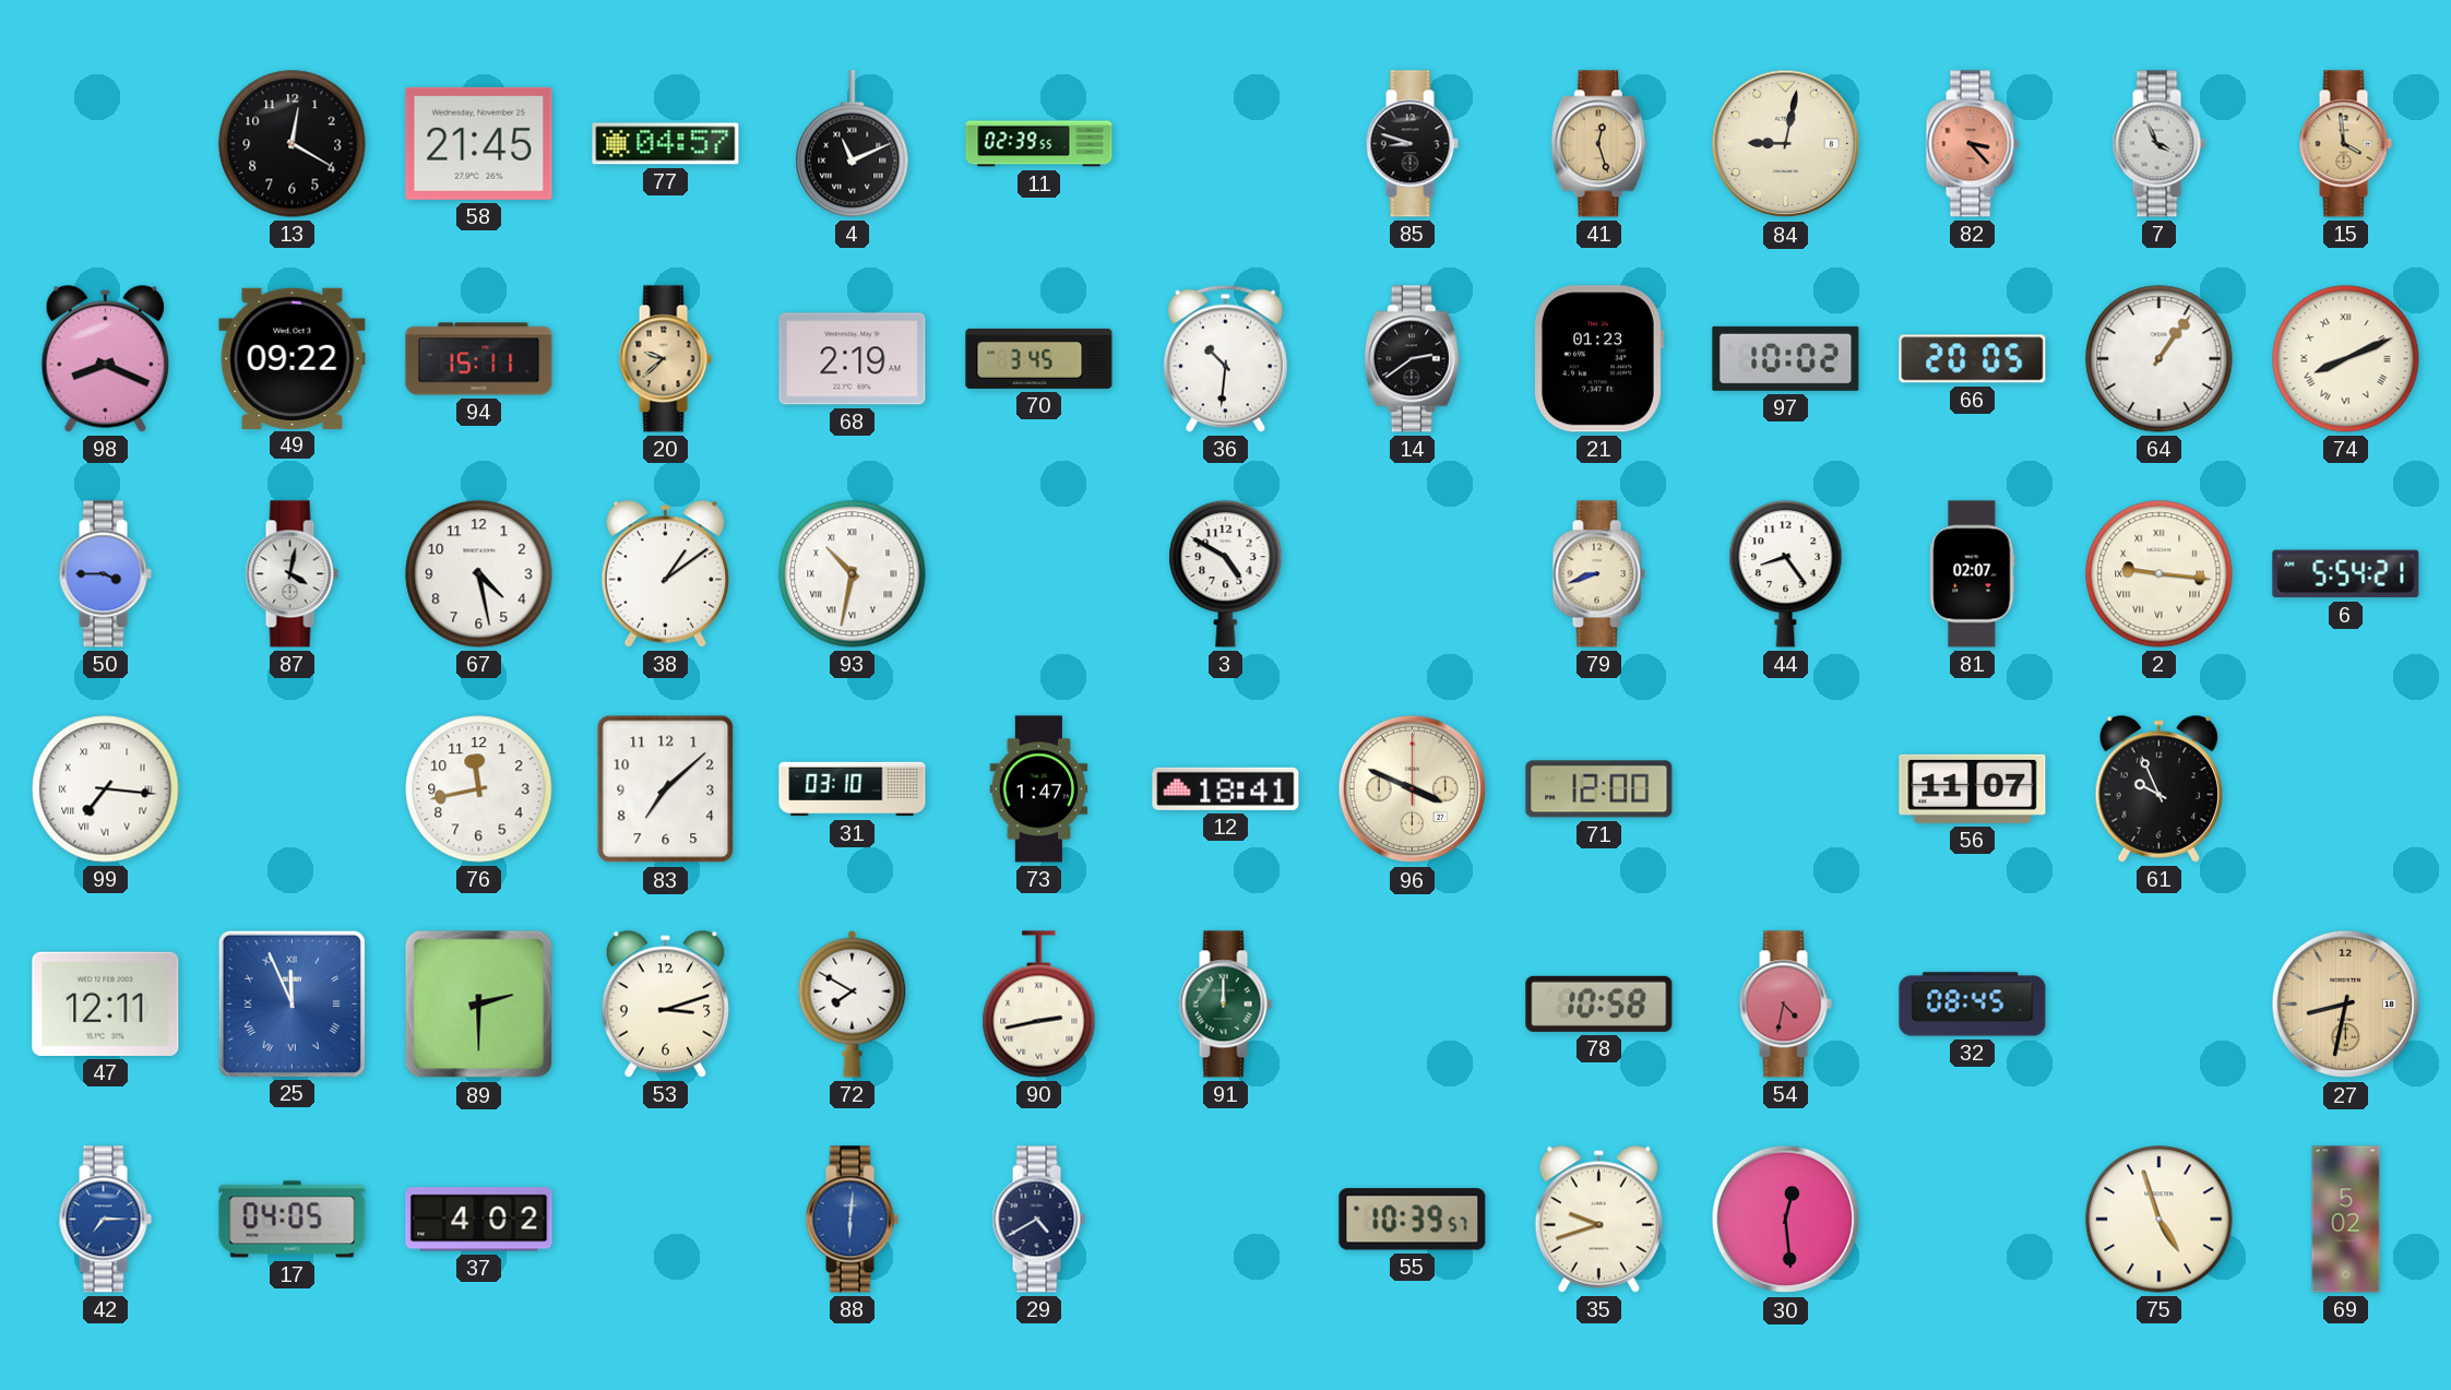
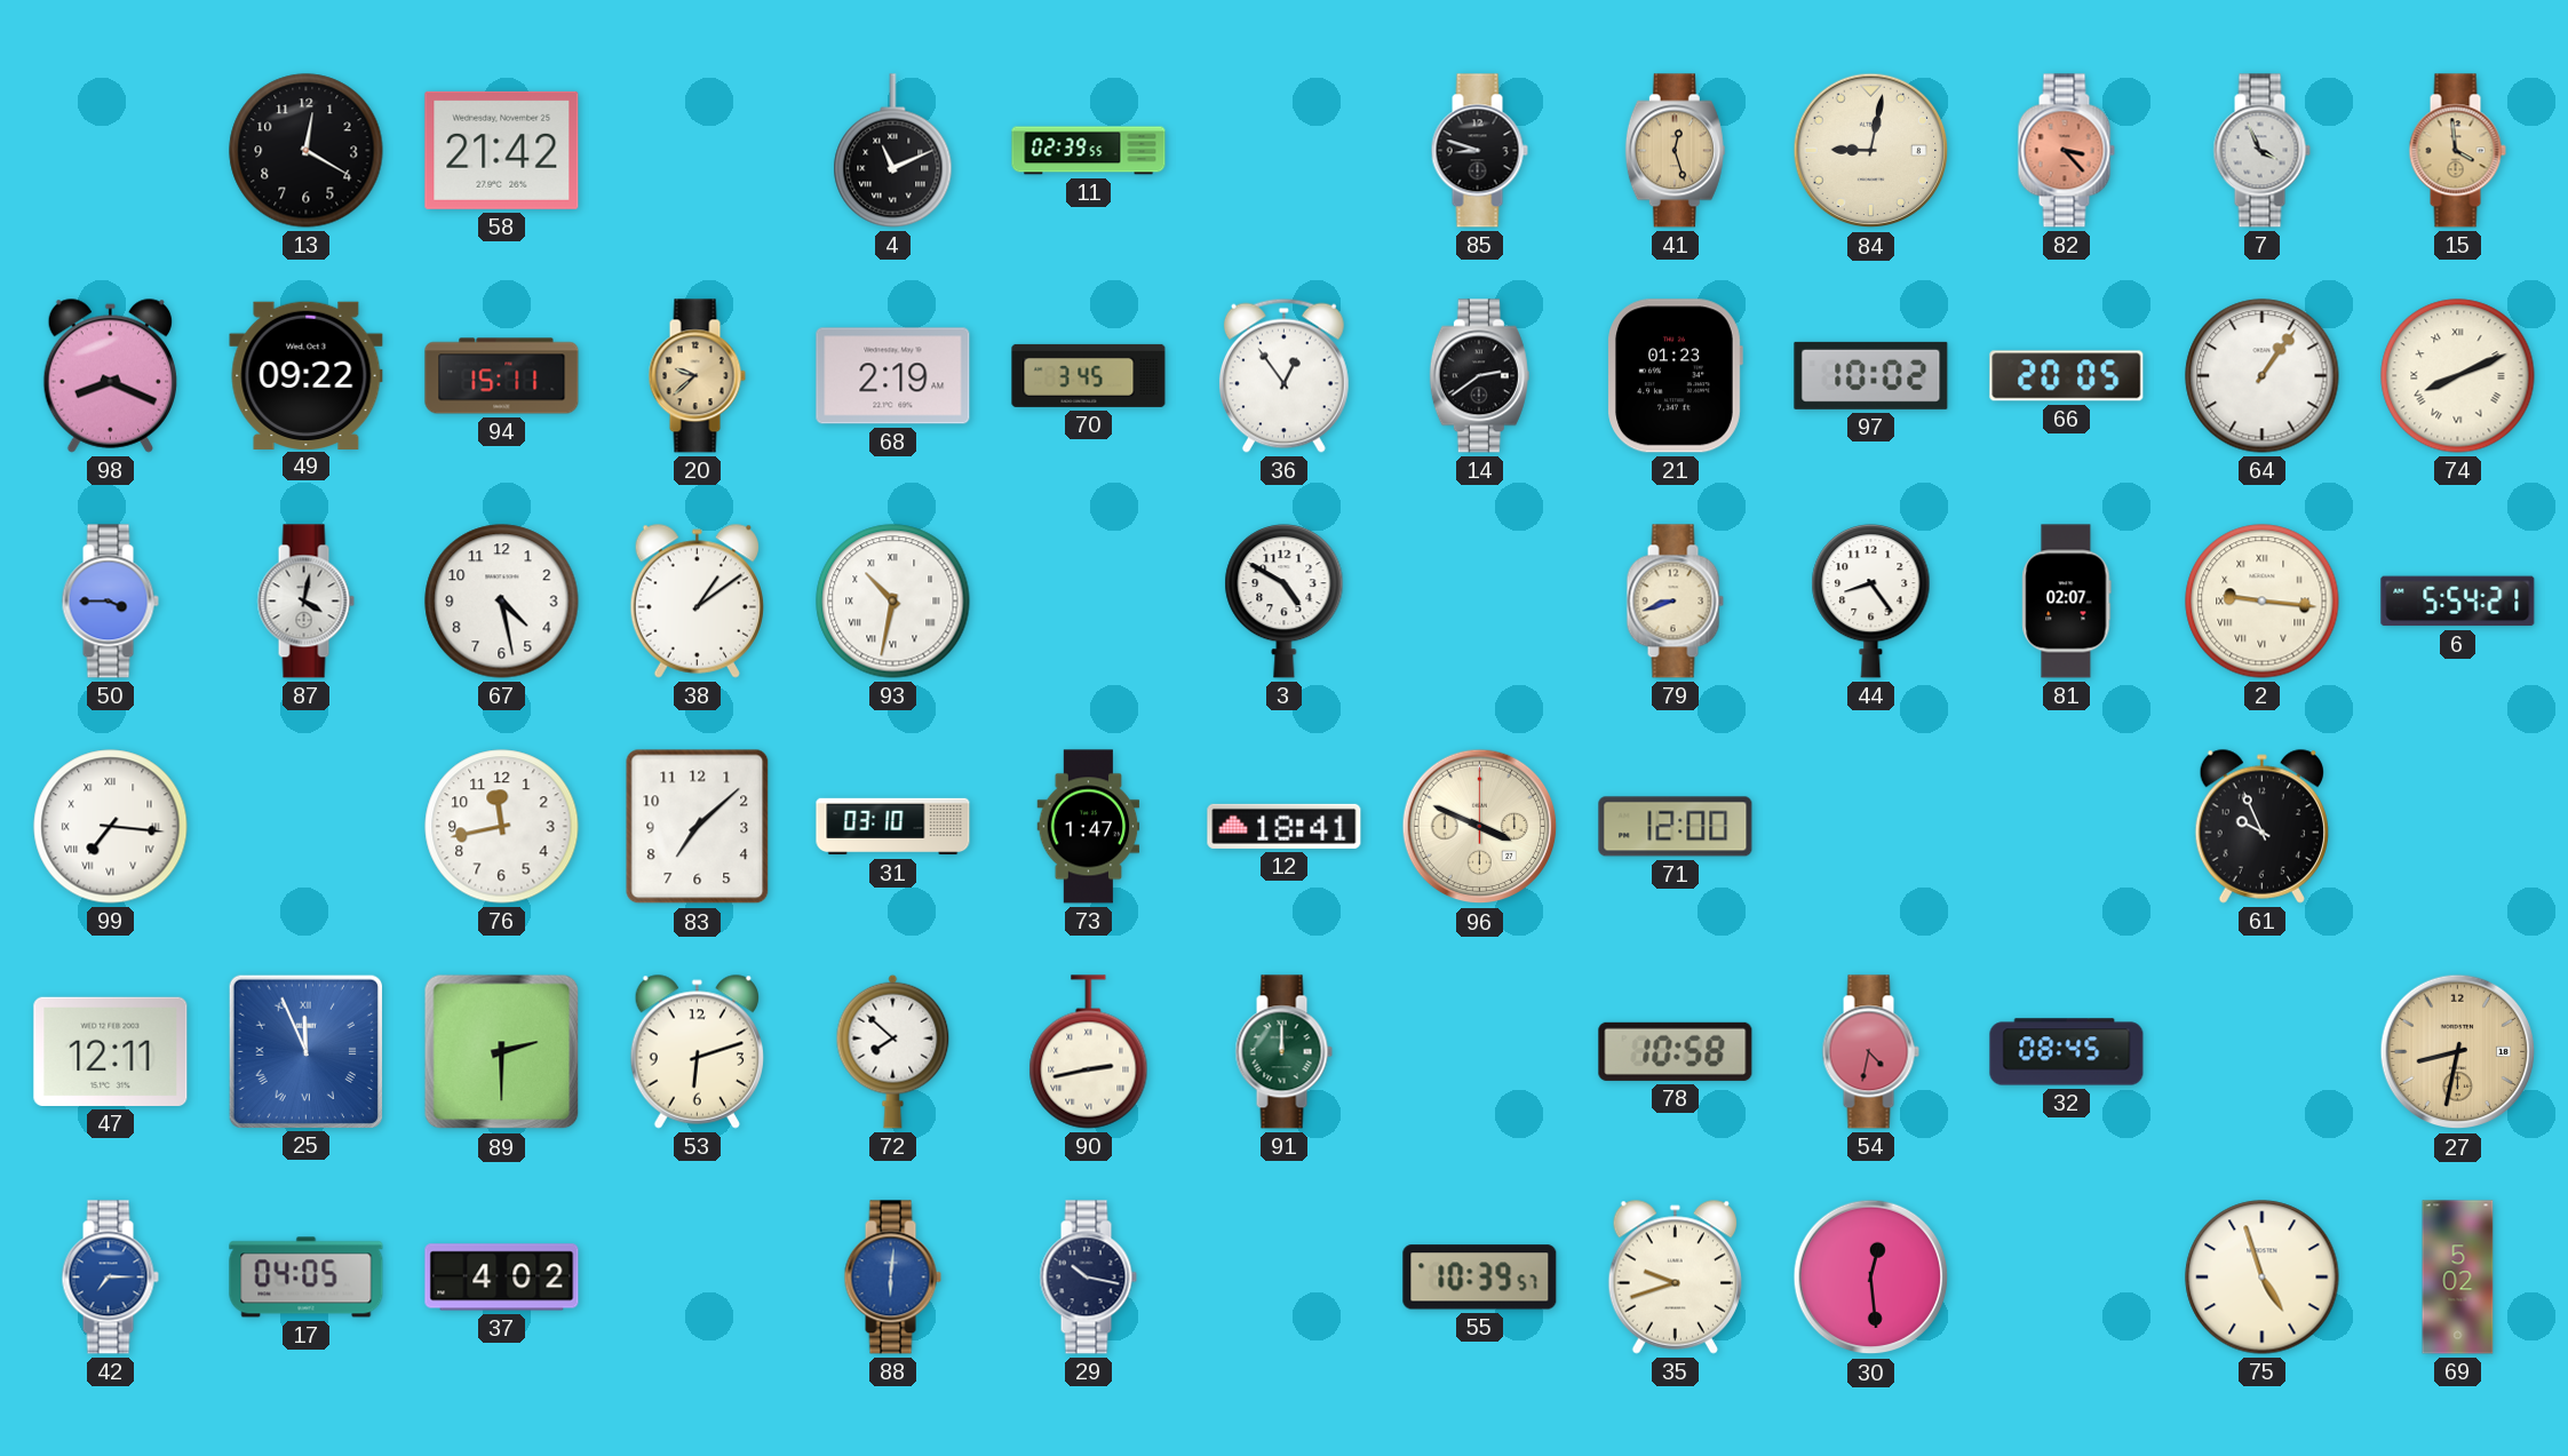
58: 21:45 -> 21:42 (502, 150)
77: 04:57 -> none (666, 144)
36: 10:31 -> 12:54 (1283, 375)
56: 11:07 -> none (1973, 788)
53: 3:12 -> 6:12 (697, 1051)
72: 7:50 -> 7:52 (893, 1051)
29: 4:40 -> 10:17 (1088, 1278)
